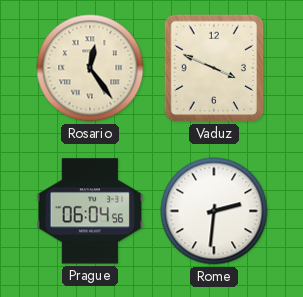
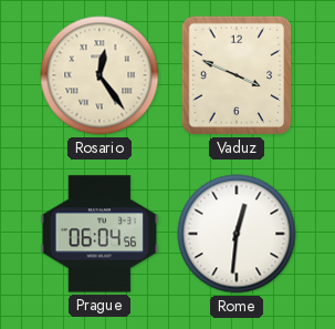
Rome: 2:31 -> 12:31 (237, 234)
